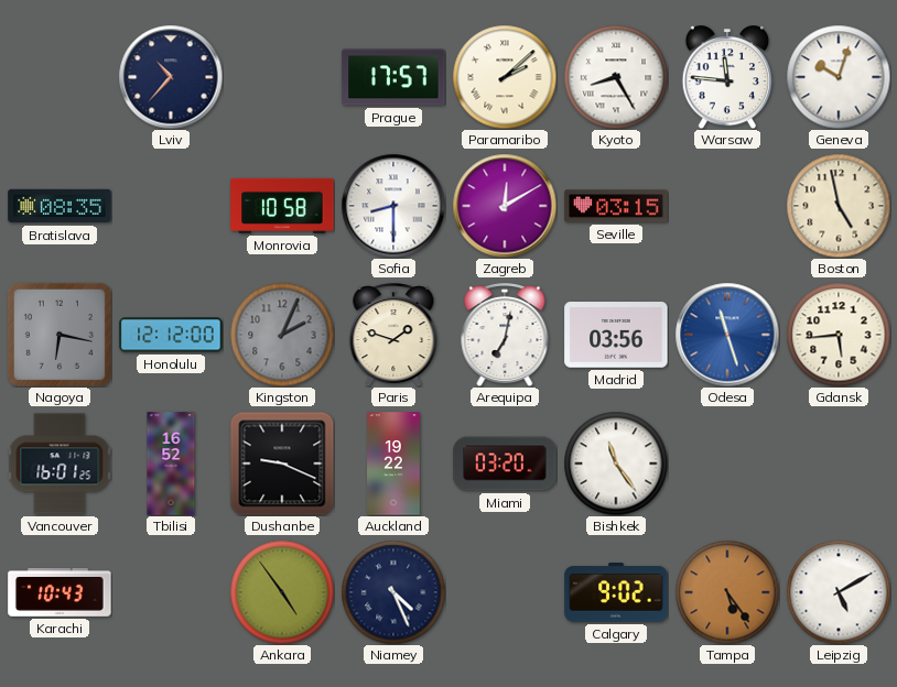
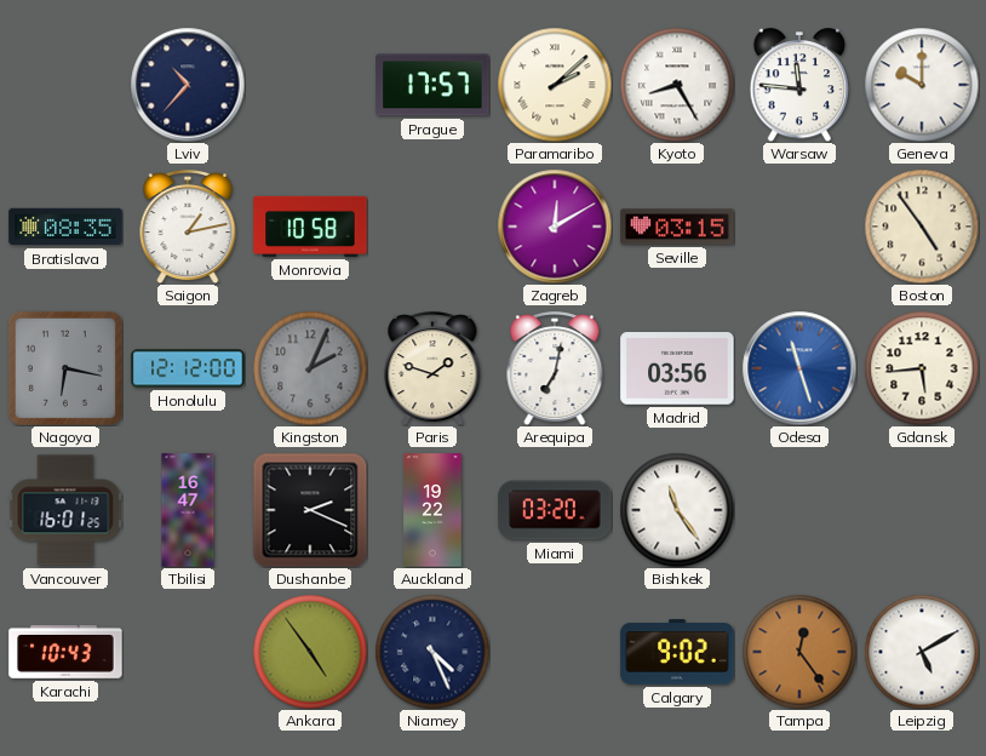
Geneva: 10:03 -> 10:00 (922, 85)
Saigon: none -> 1:13 (188, 228)
Sofia: 8:30 -> none (393, 206)
Boston: 4:58 -> 4:54 (922, 227)
Tbilisi: 16:52 -> 16:47 (188, 510)
Dushanbe: 9:19 -> 2:19 (310, 510)
Tampa: 5:24 -> 12:24 (799, 652)
